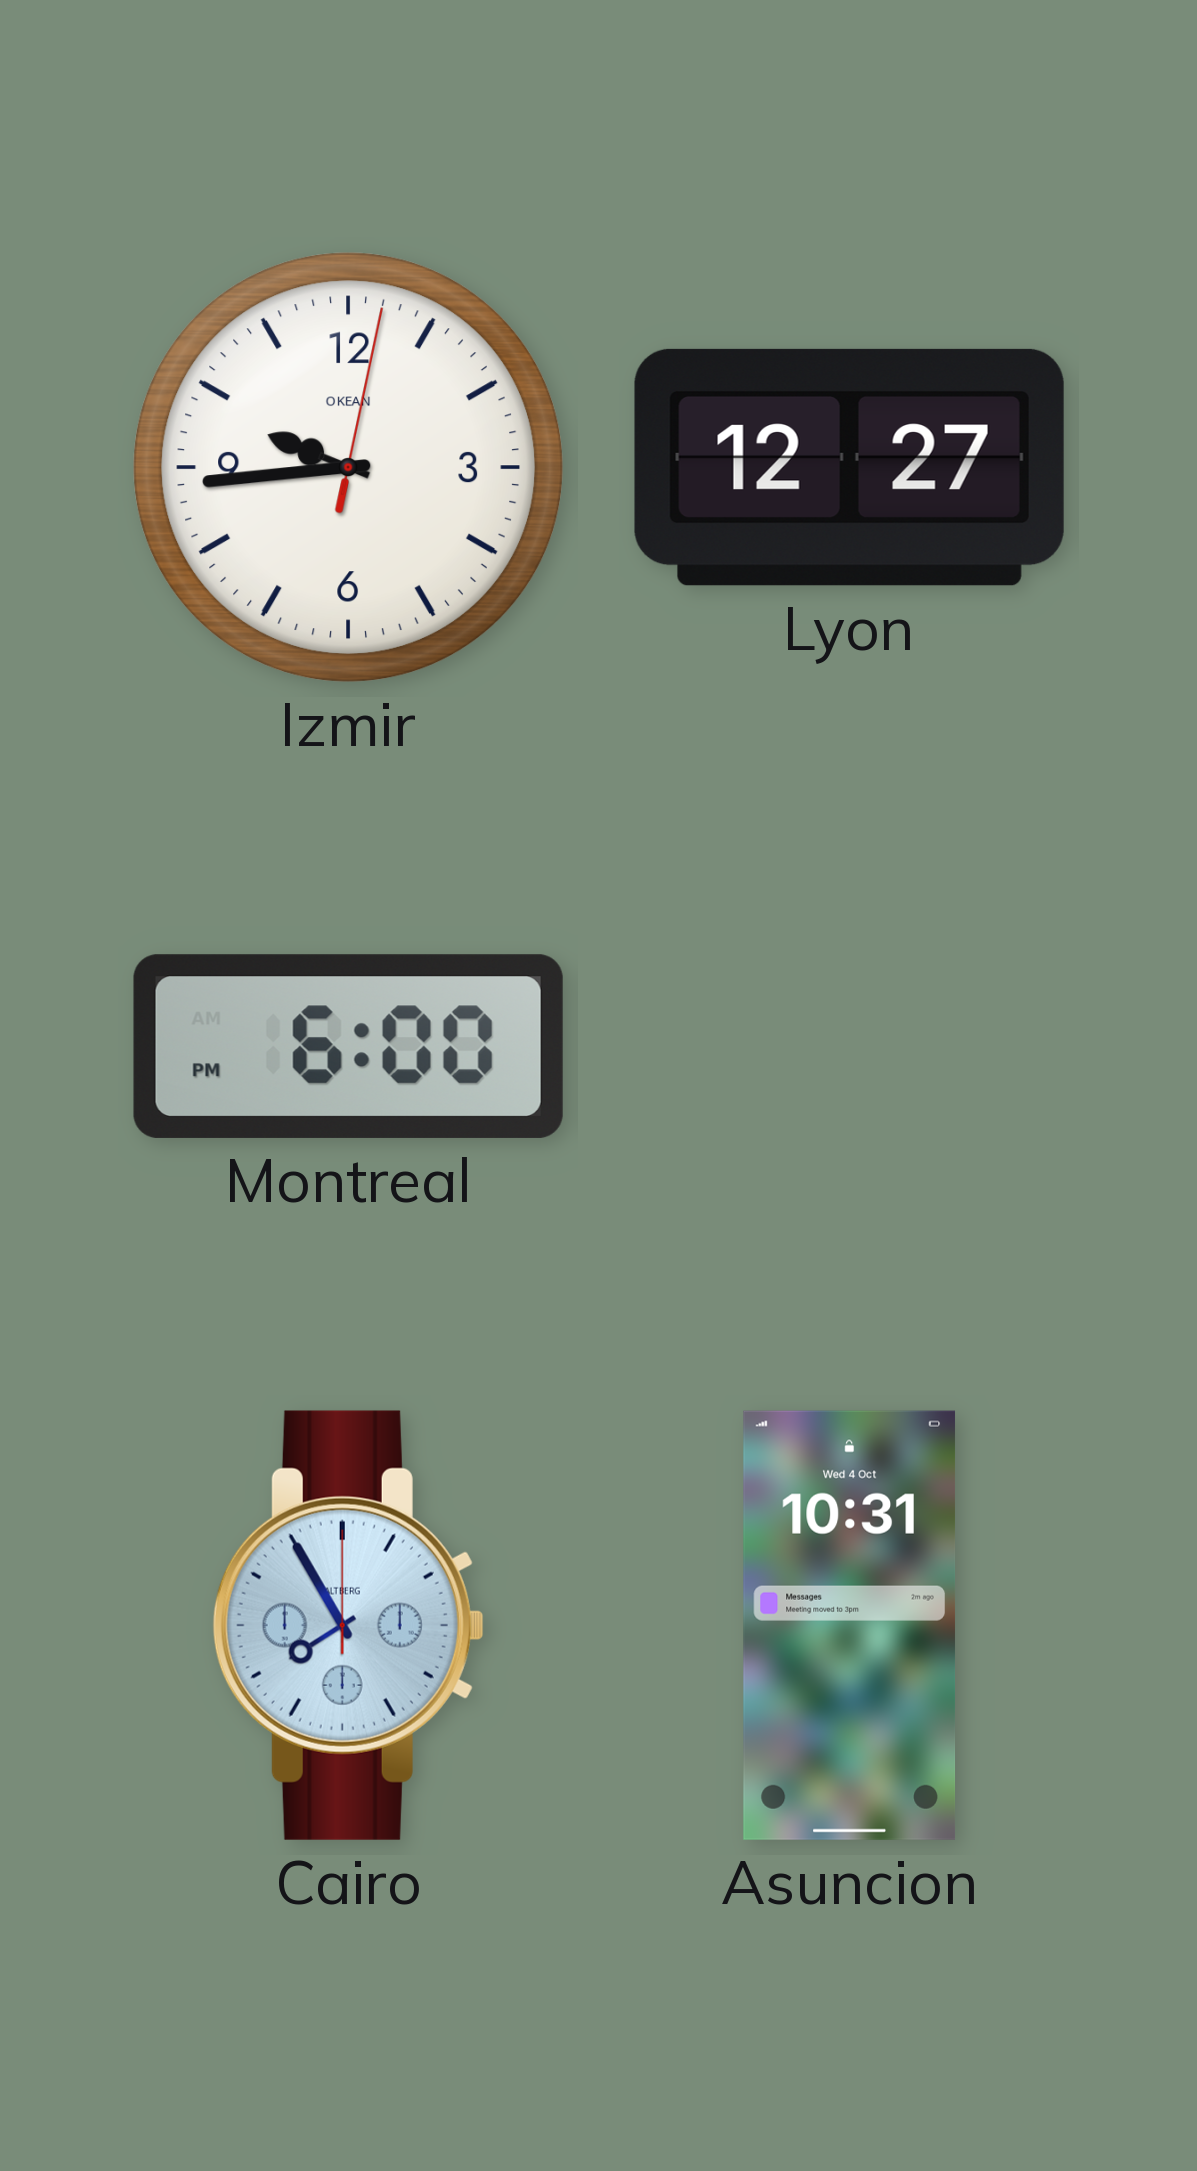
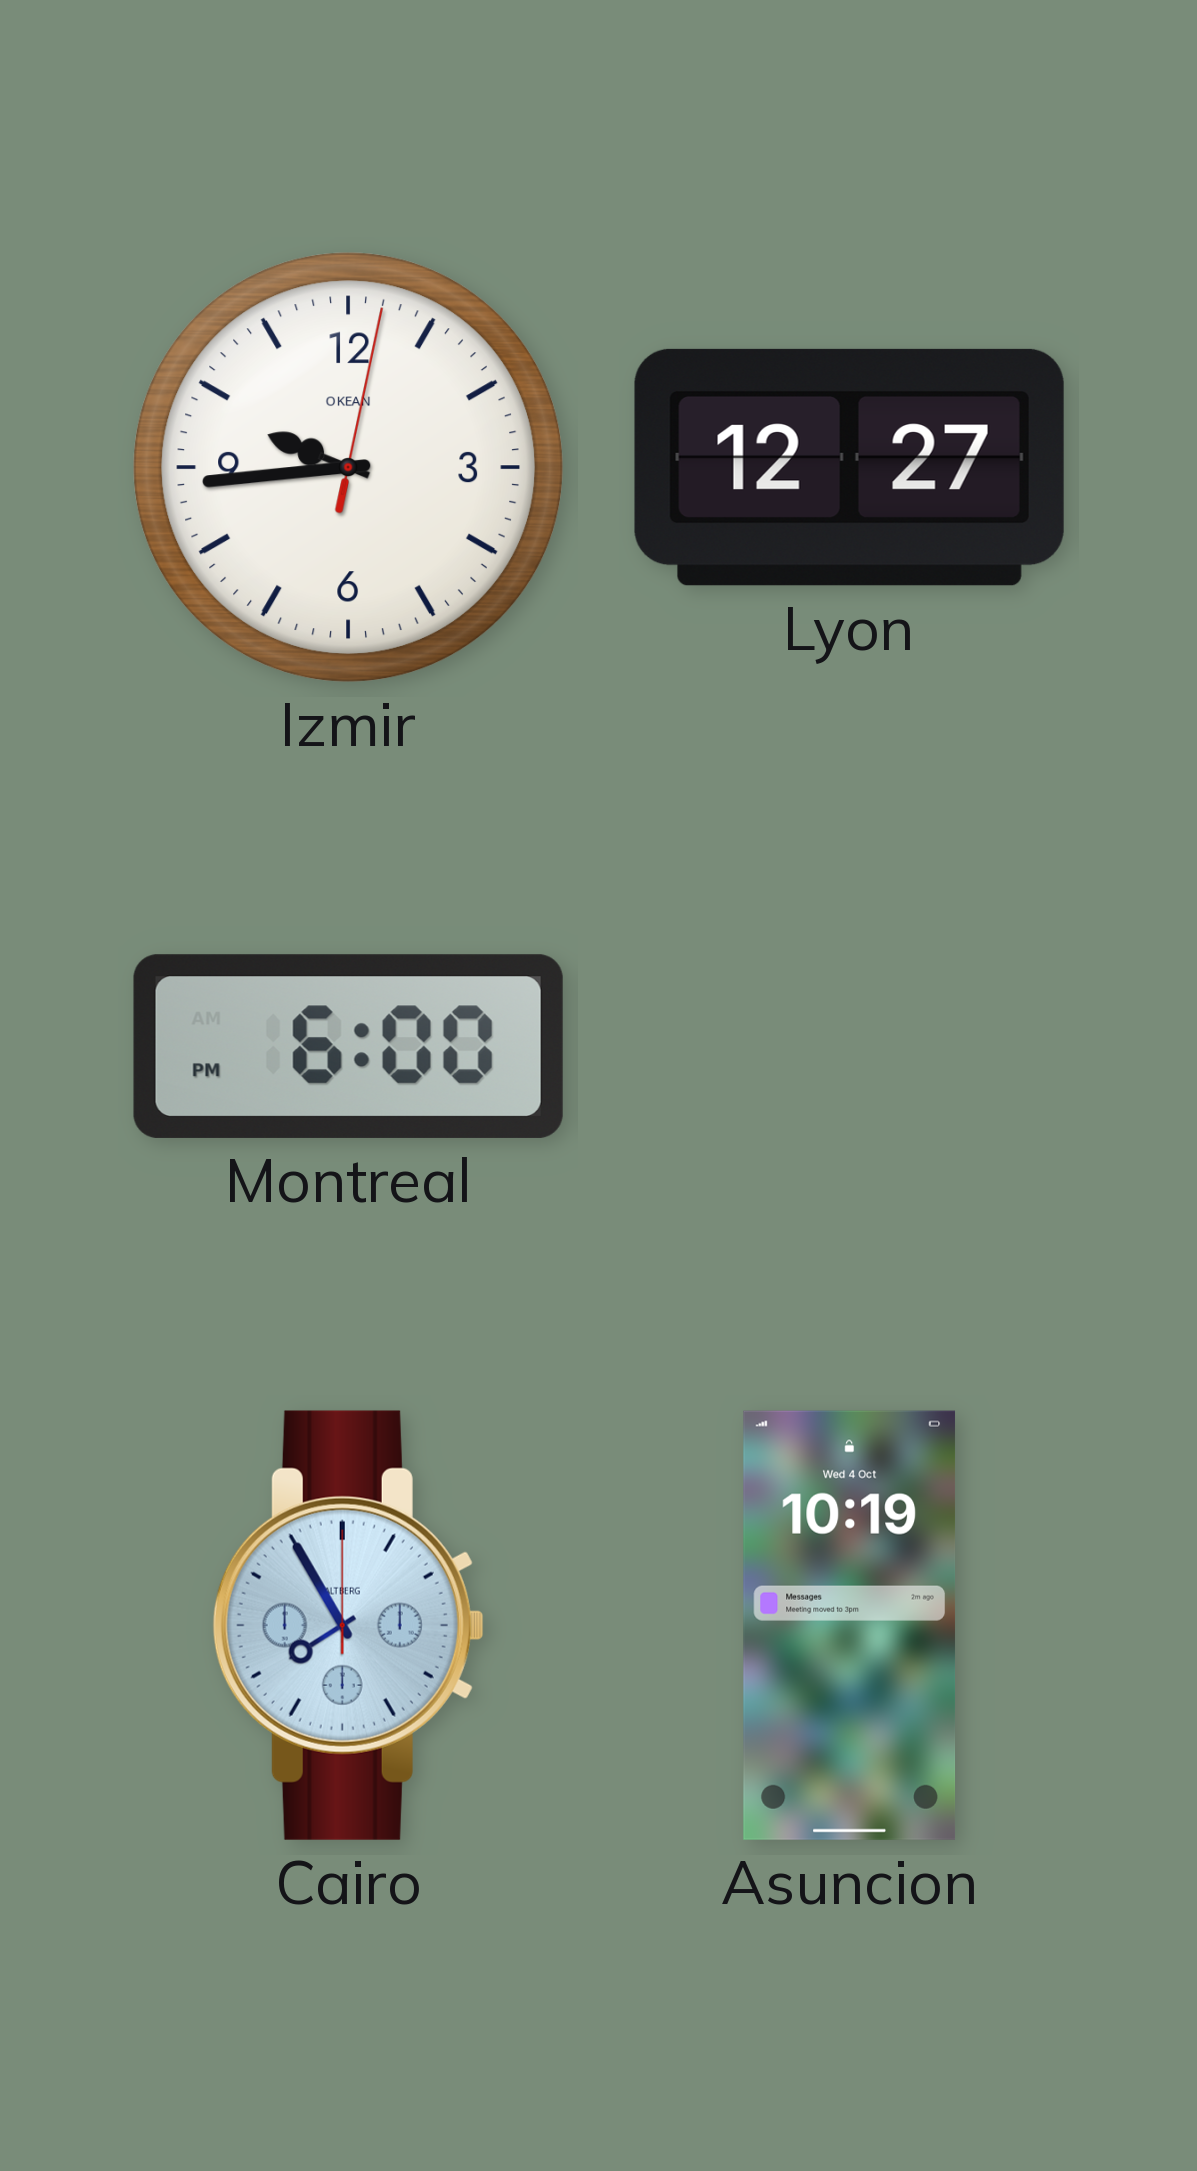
Asuncion: 10:31 -> 10:19 (850, 1625)
